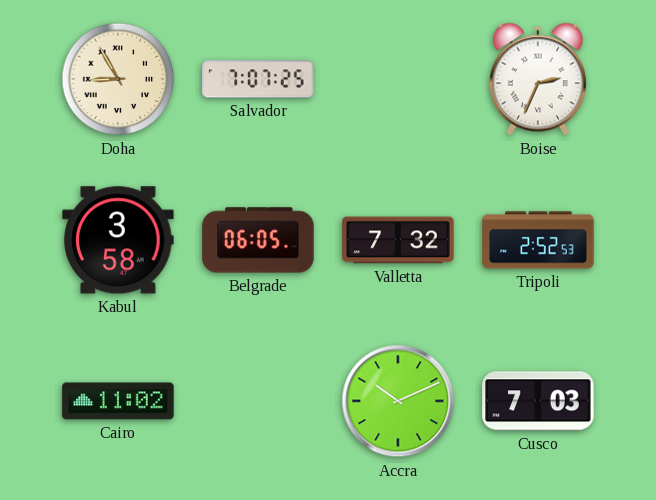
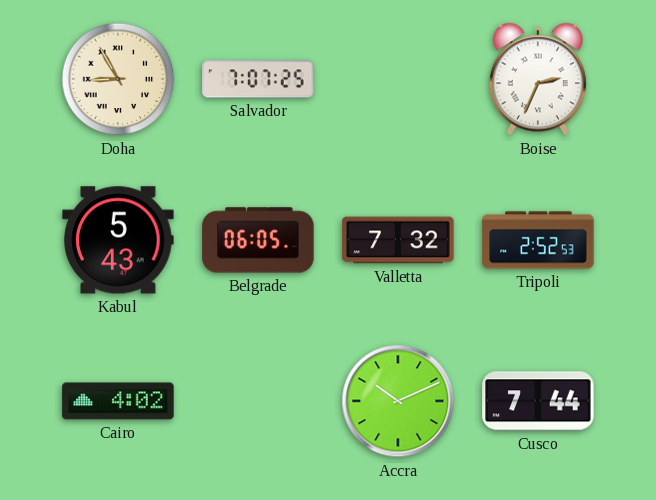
Kabul: 3:58 -> 5:43 (118, 240)
Cairo: 11:02 -> 4:02 (118, 401)
Cusco: 7:03 -> 7:44 (538, 401)
